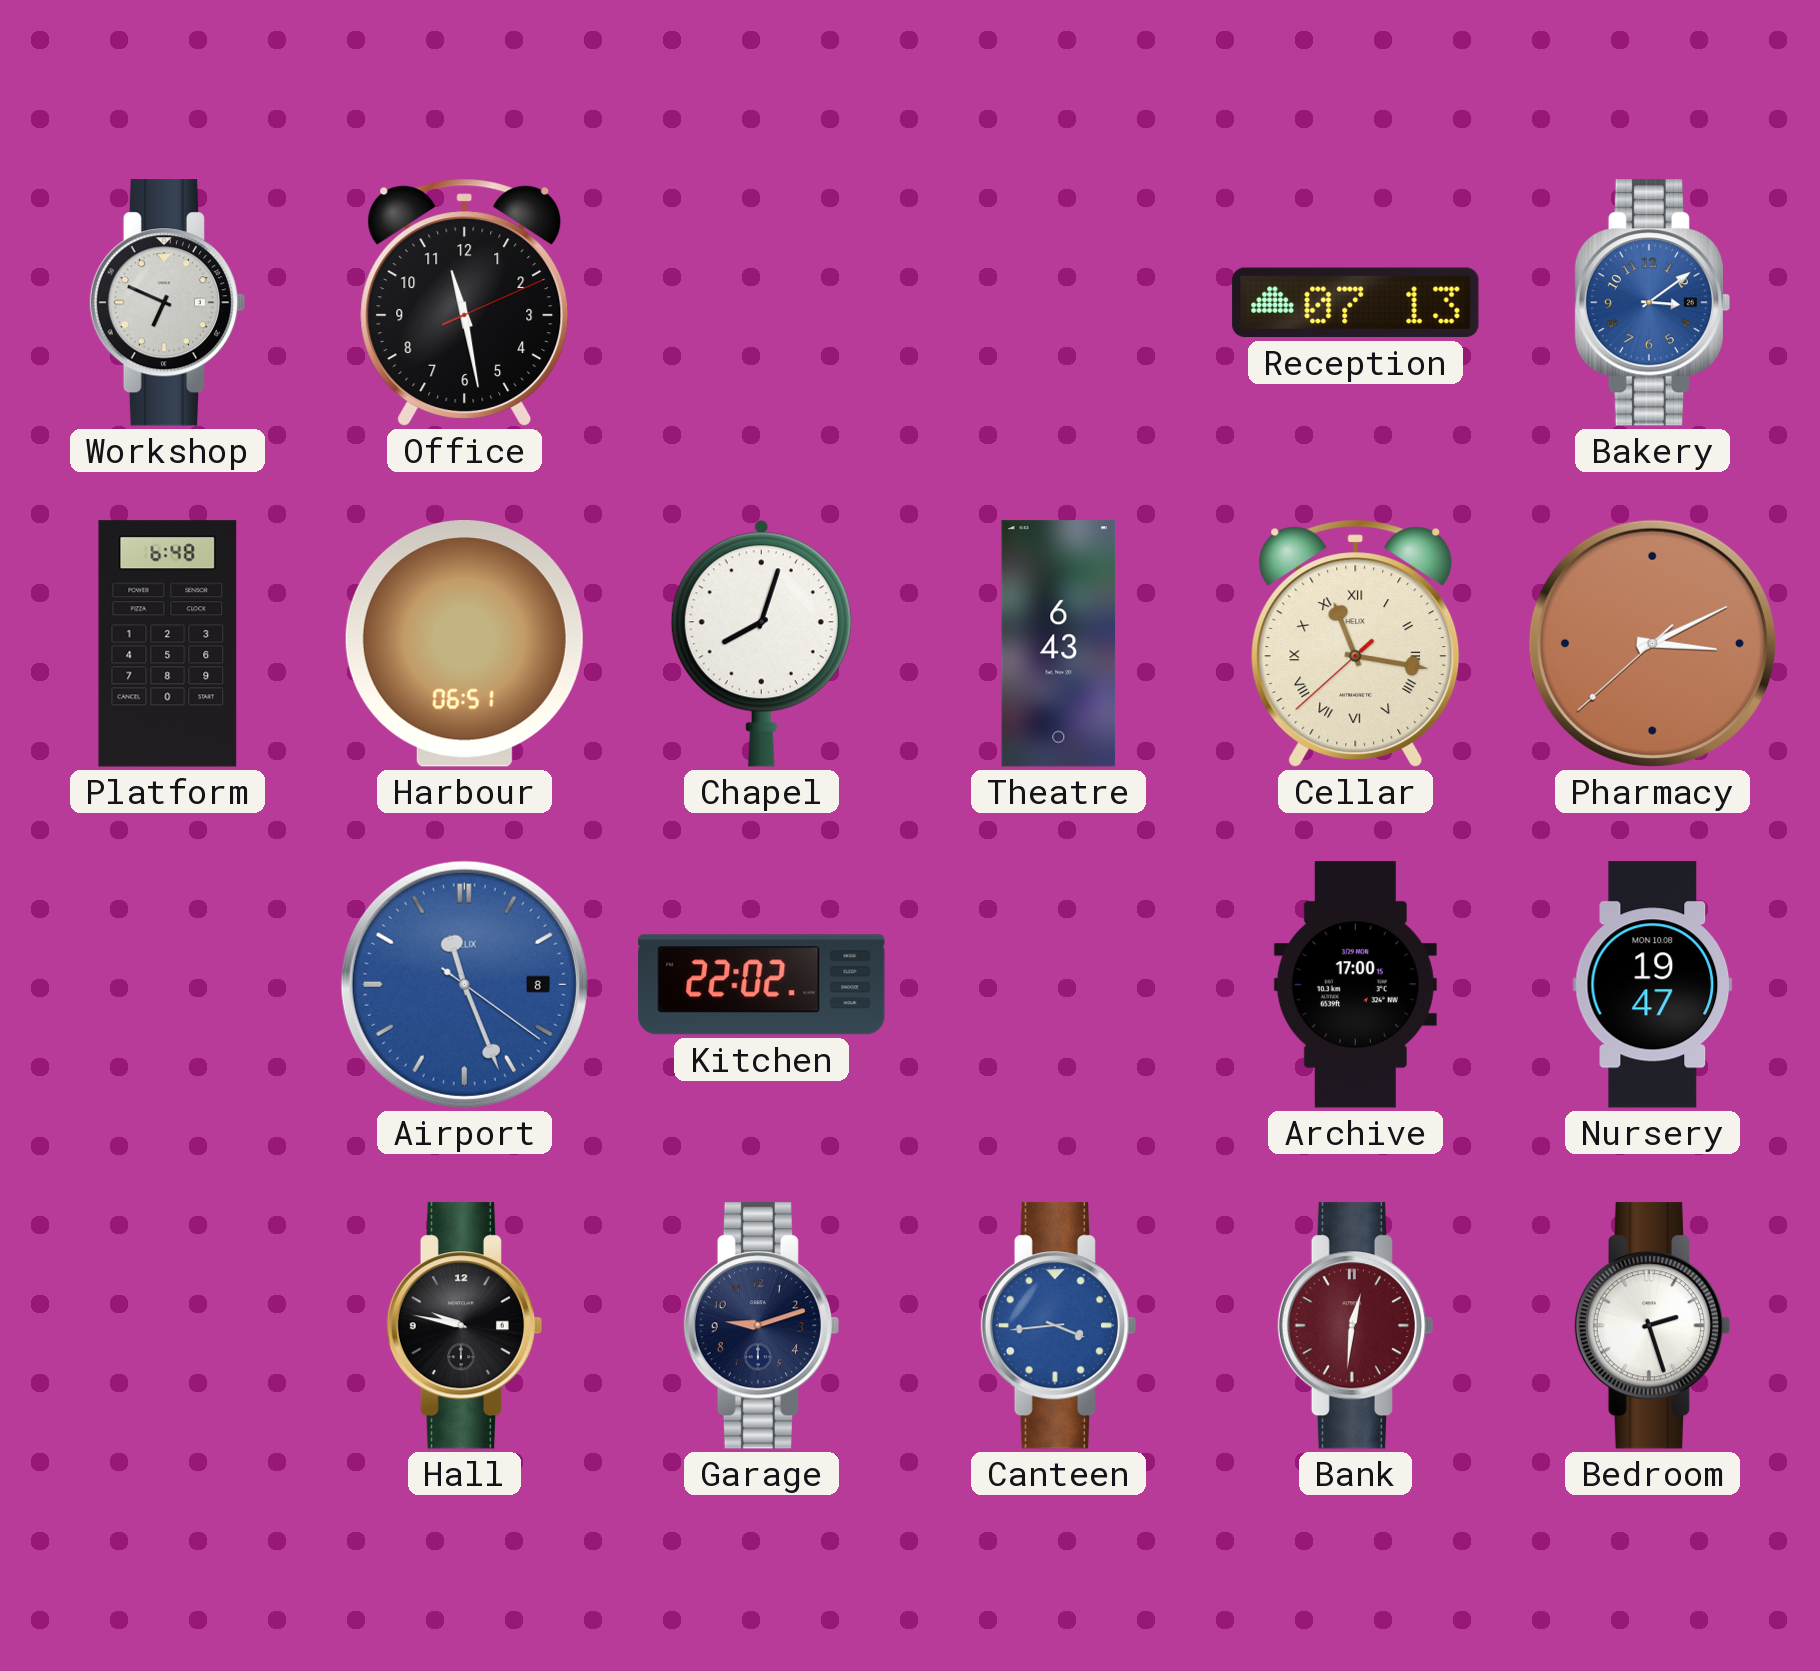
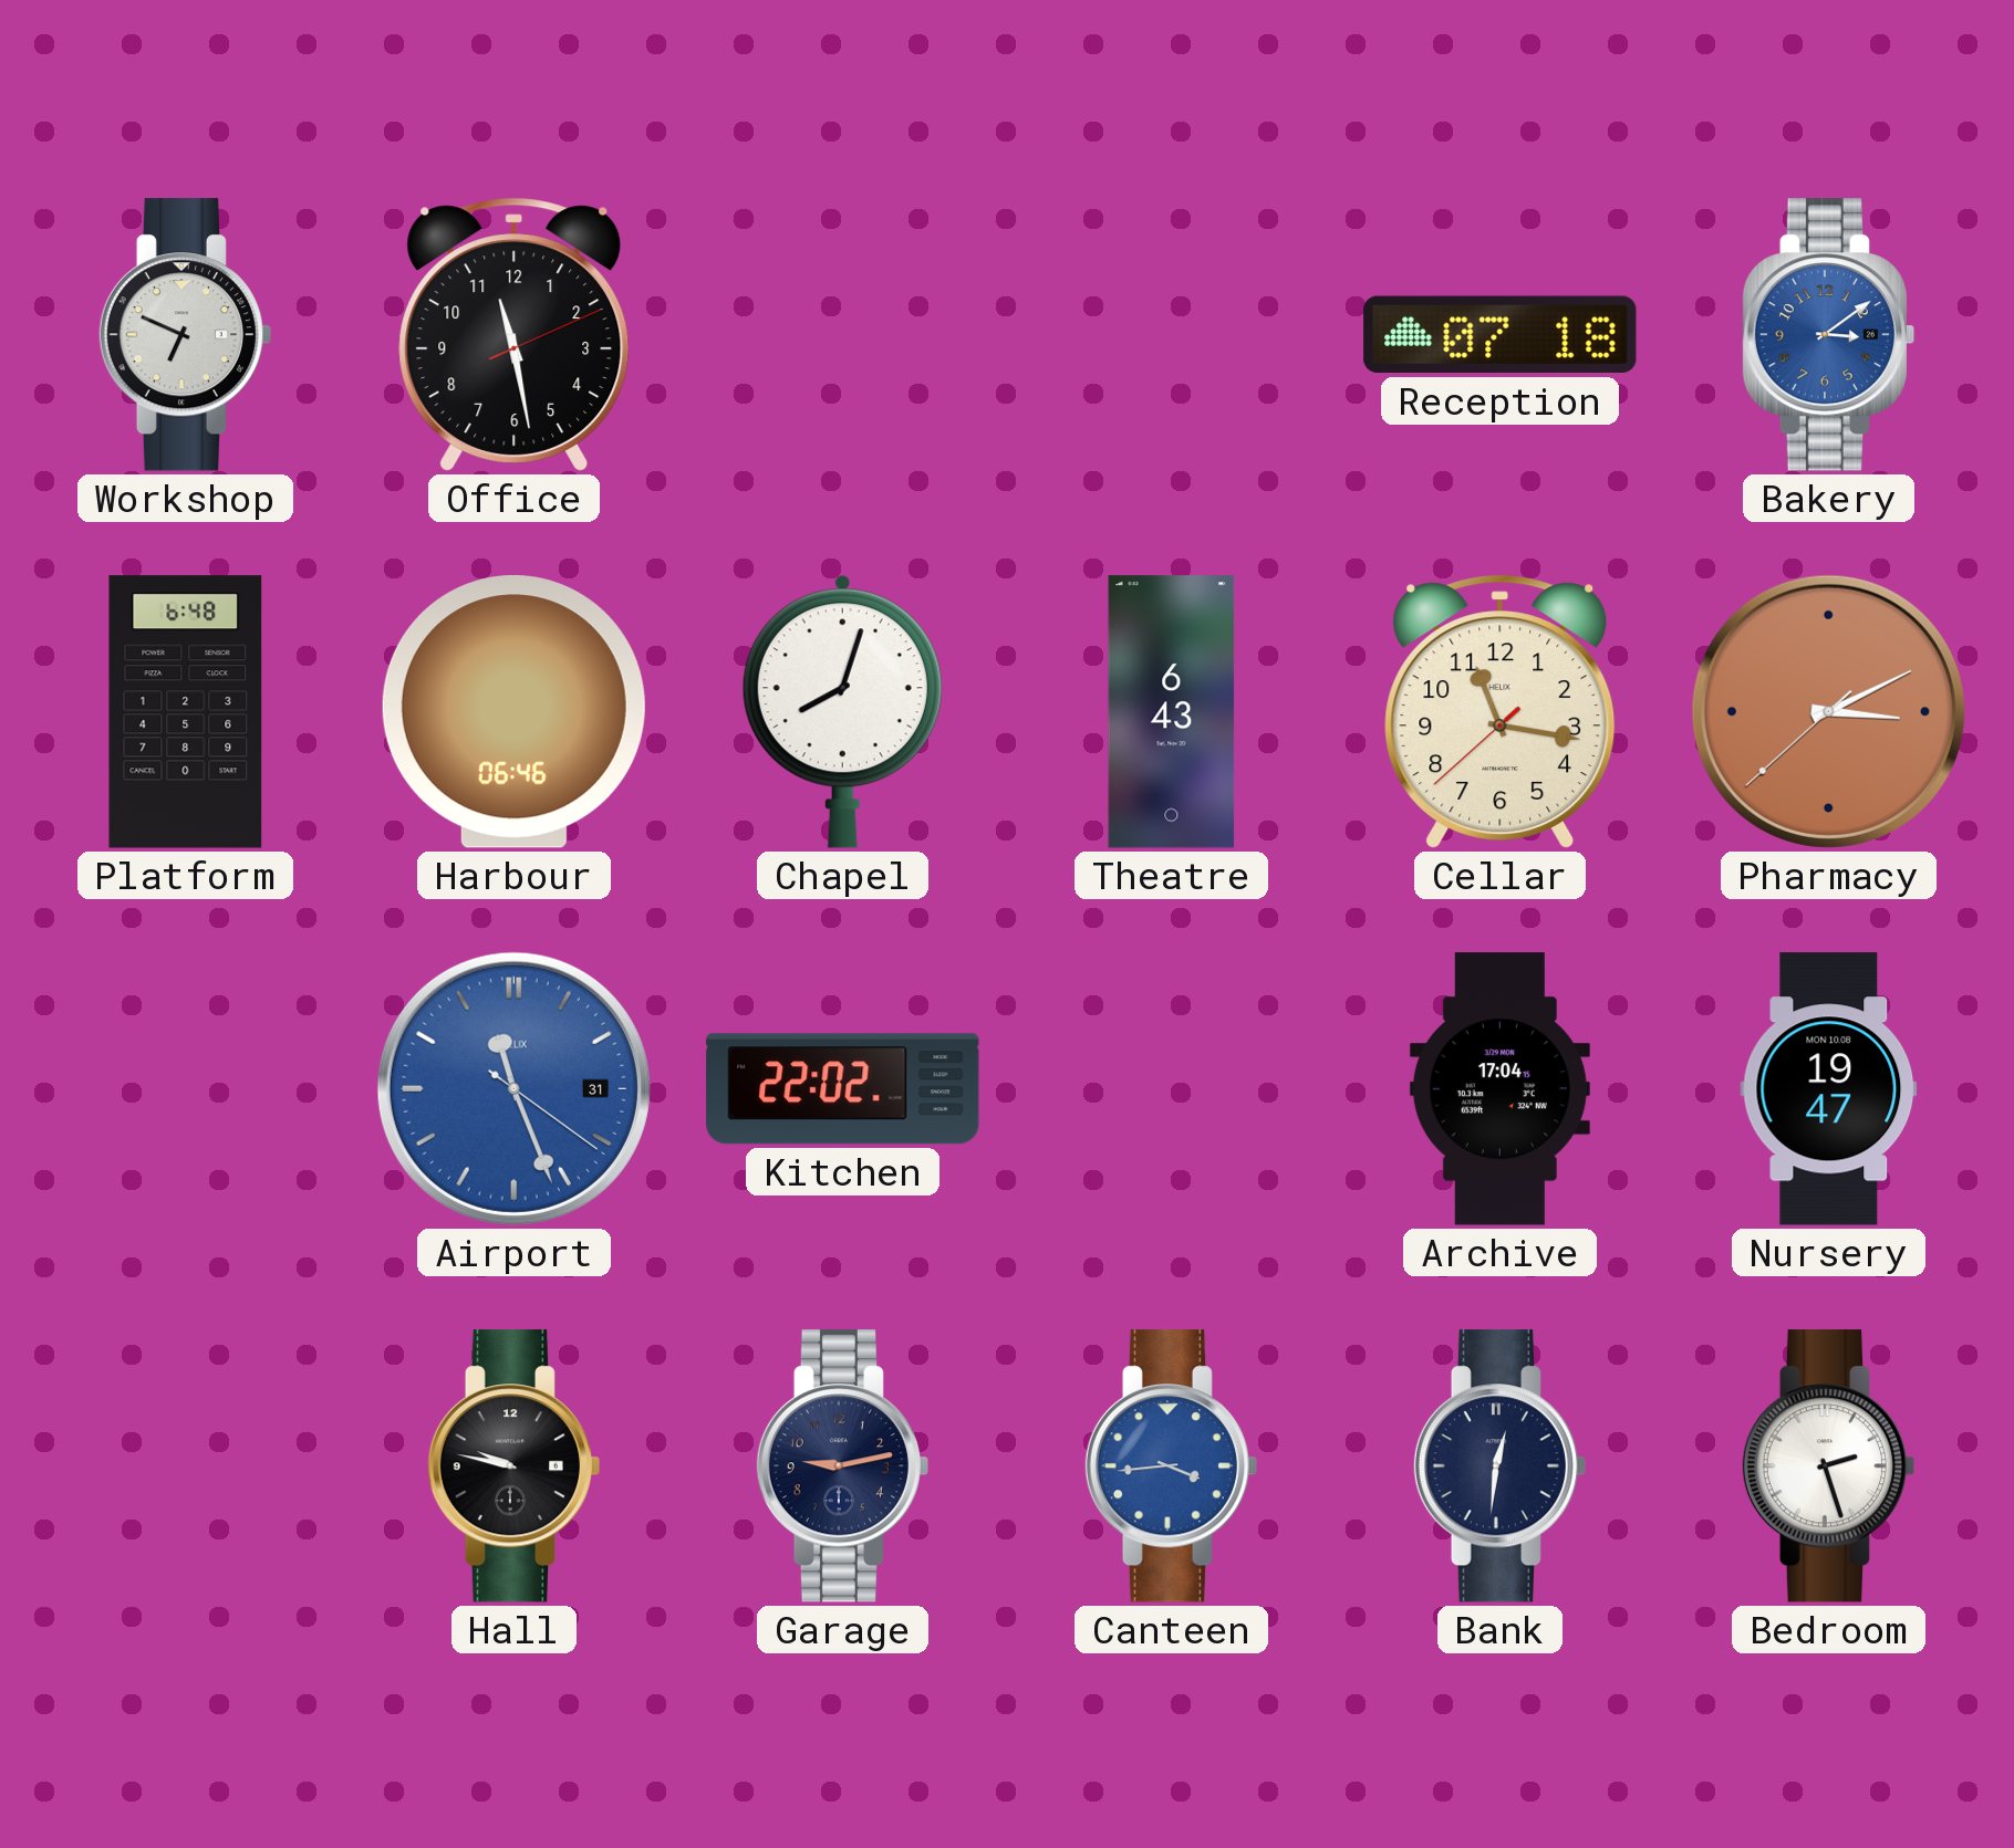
Reception: 07:13 -> 07:18 (1501, 335)
Harbour: 06:51 -> 06:46 (513, 712)
Cellar numerals: Roman -> Arabic (1501, 711)
Airport date: 8 -> 31 (513, 1088)
Archive: 17:00 -> 17:04 (1499, 1089)
Garage: 9:12 -> 9:13 (842, 1466)
Bank dial: burgundy -> navy (1499, 1466)
